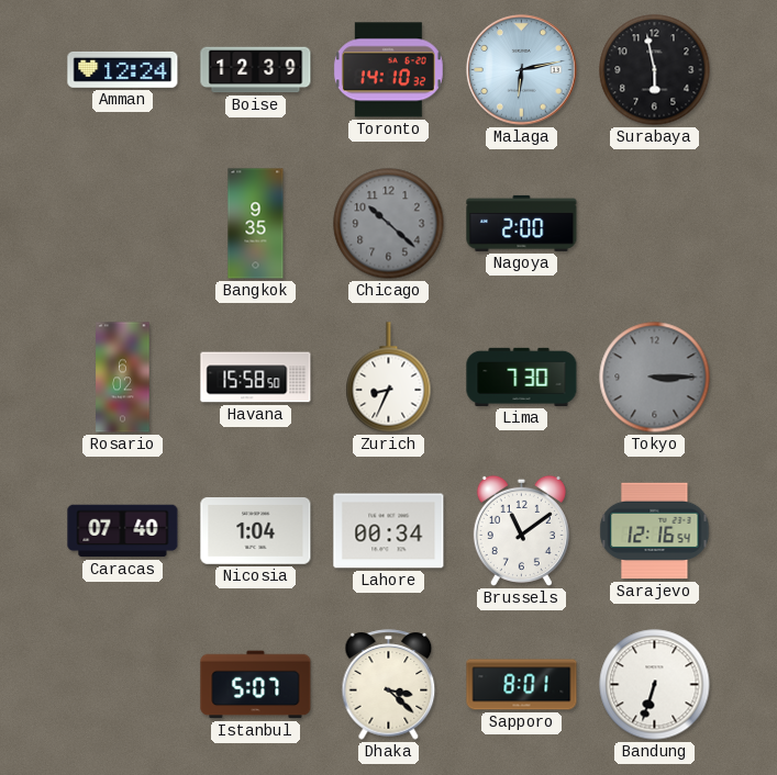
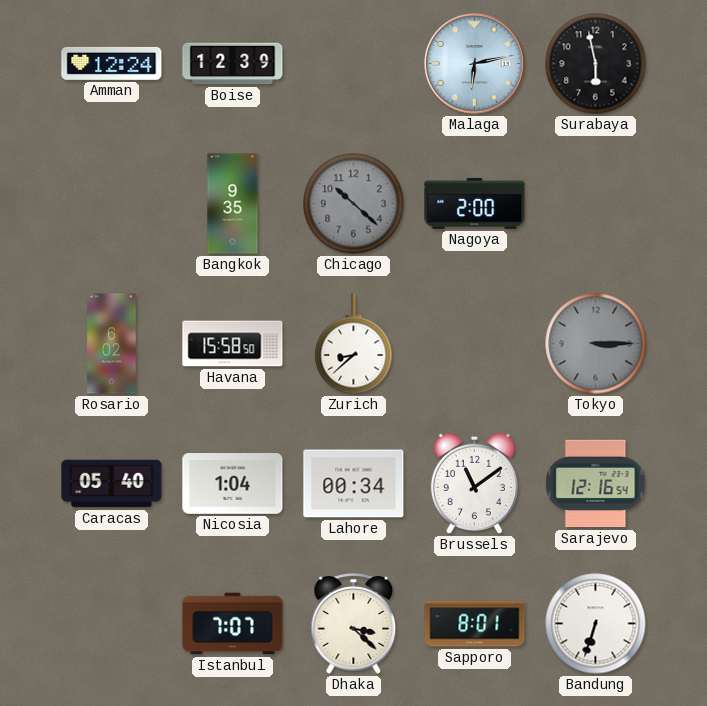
Toronto: 14:10 -> none (388, 70)
Zurich: 8:34 -> 8:38 (354, 344)
Lima: 7:30 -> none (522, 377)
Caracas: 07:40 -> 05:40 (112, 484)
Istanbul: 5:07 -> 7:07 (233, 624)
